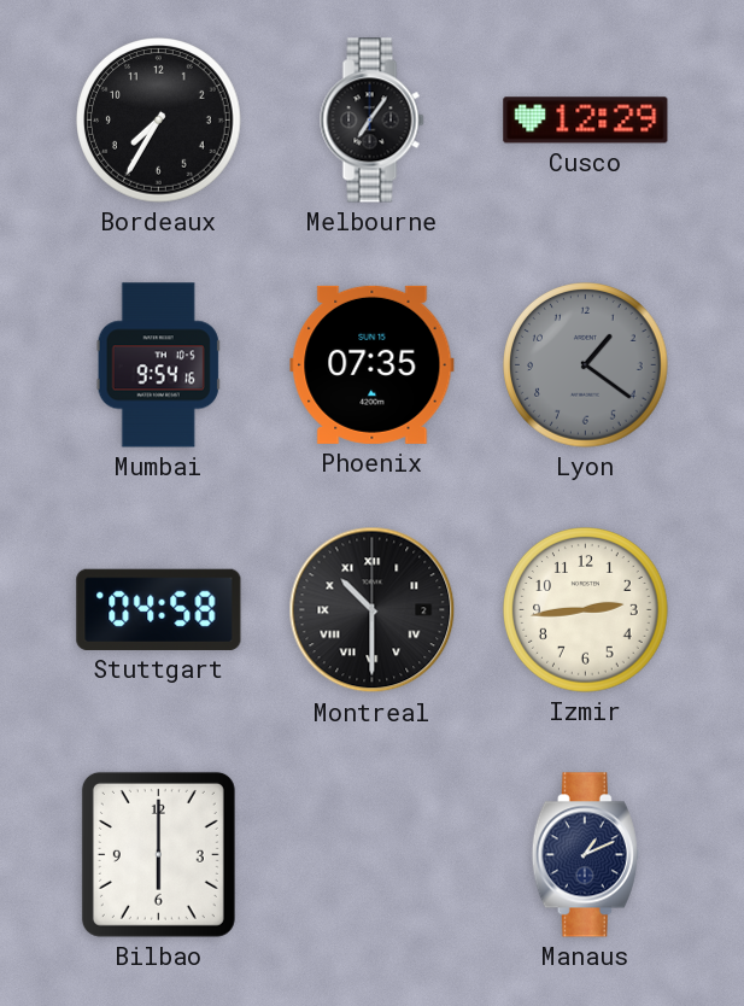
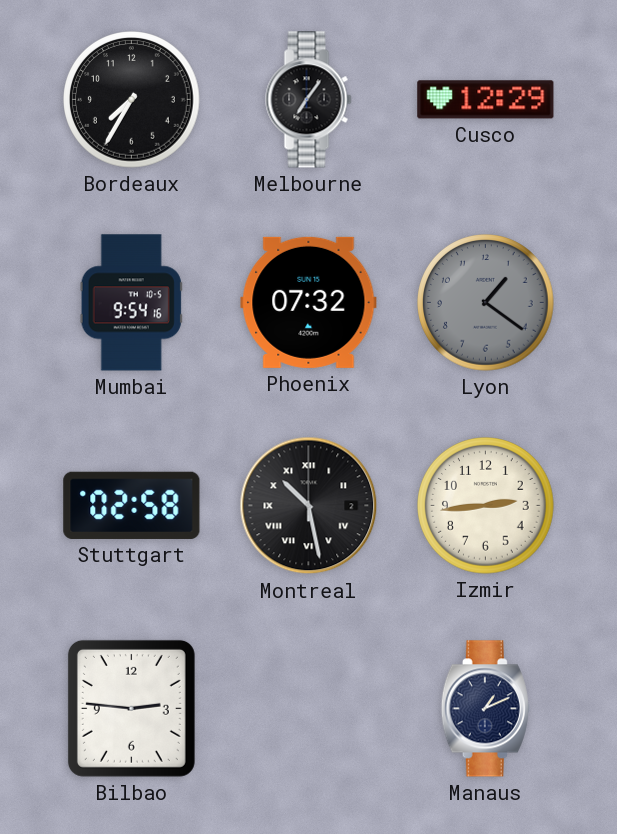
Phoenix: 07:35 -> 07:32 (309, 302)
Stuttgart: 04:58 -> 02:58 (132, 505)
Montreal: 10:30 -> 10:28 (309, 506)
Bilbao: 6:00 -> 2:46 (131, 708)
